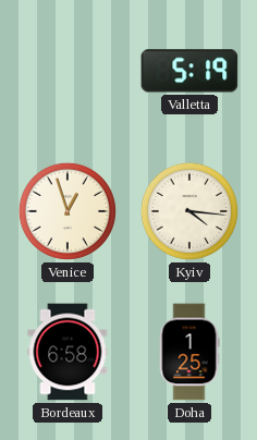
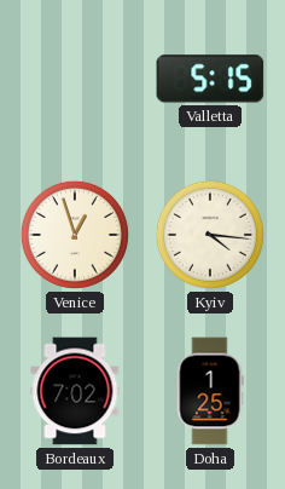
Valletta: 5:19 -> 5:15 (210, 79)
Bordeaux: 6:58 -> 7:02 (75, 391)
